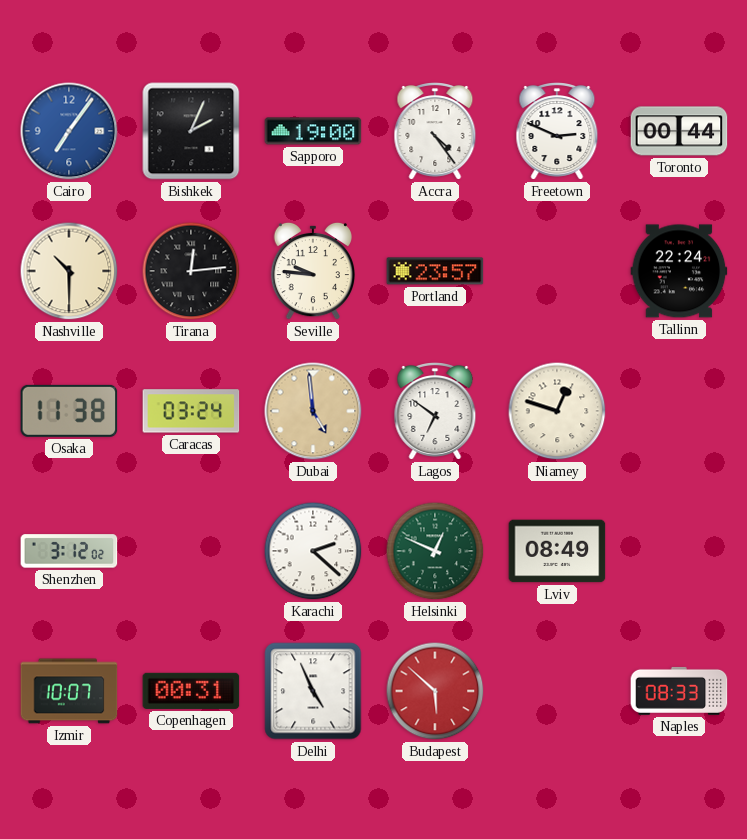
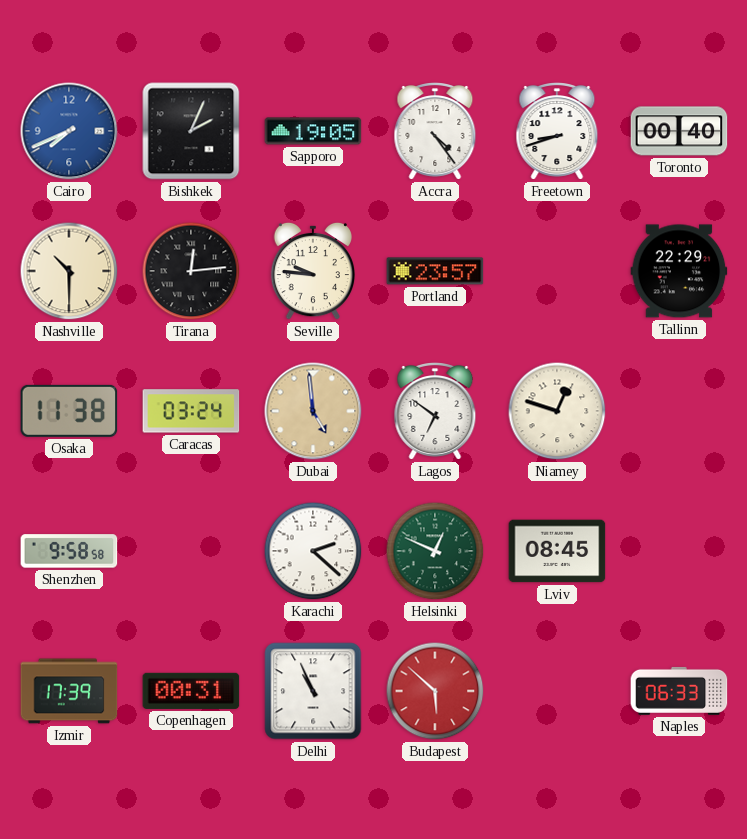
Cairo: 7:06 -> 7:41 (69, 131)
Sapporo: 19:00 -> 19:05 (313, 131)
Freetown: 2:49 -> 8:42 (557, 131)
Toronto: 00:44 -> 00:40 (679, 131)
Tallinn: 22:24 -> 22:29 (679, 271)
Shenzhen: 3:12 -> 9:58 (69, 551)
Lviv: 08:49 -> 08:45 (557, 551)
Izmir: 10:07 -> 17:39 (69, 691)
Delhi: 4:56 -> 10:56 (313, 691)
Naples: 08:33 -> 06:33 (679, 691)
